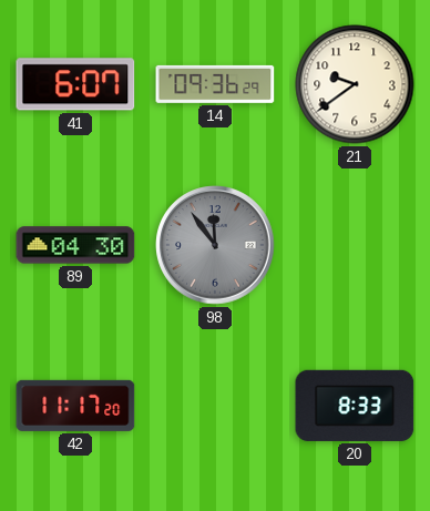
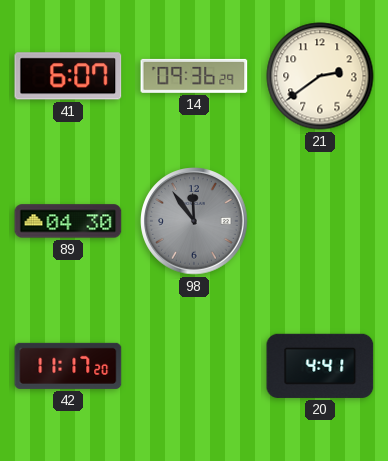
21: 9:39 -> 2:39 (320, 76)
20: 8:33 -> 4:41 (320, 366)
